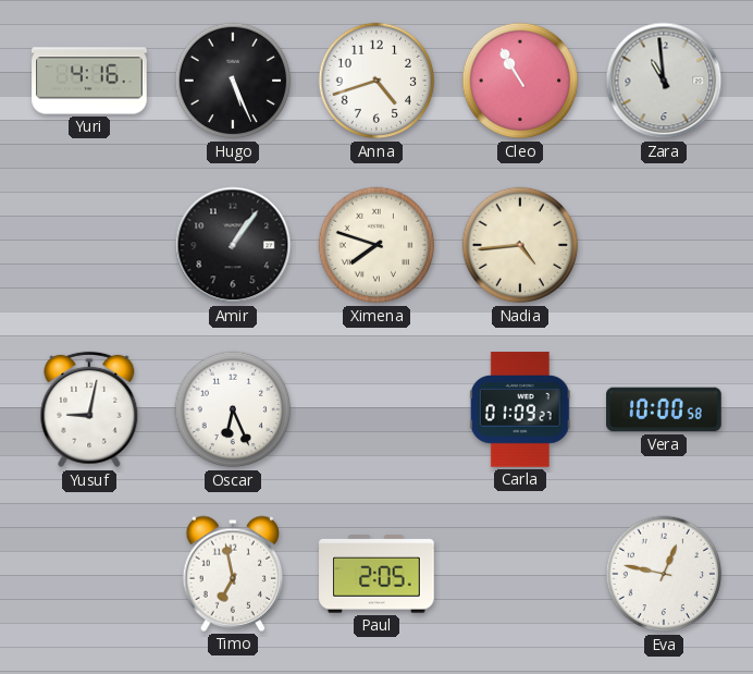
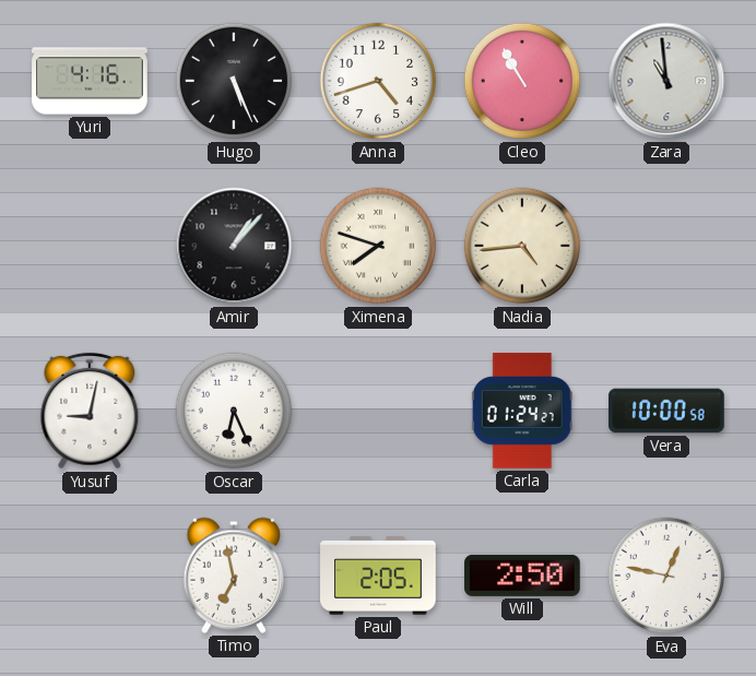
Amir: 1:06 -> 1:07 (234, 246)
Carla: 01:09 -> 01:24 (522, 411)
Will: none -> 2:50 (522, 576)
